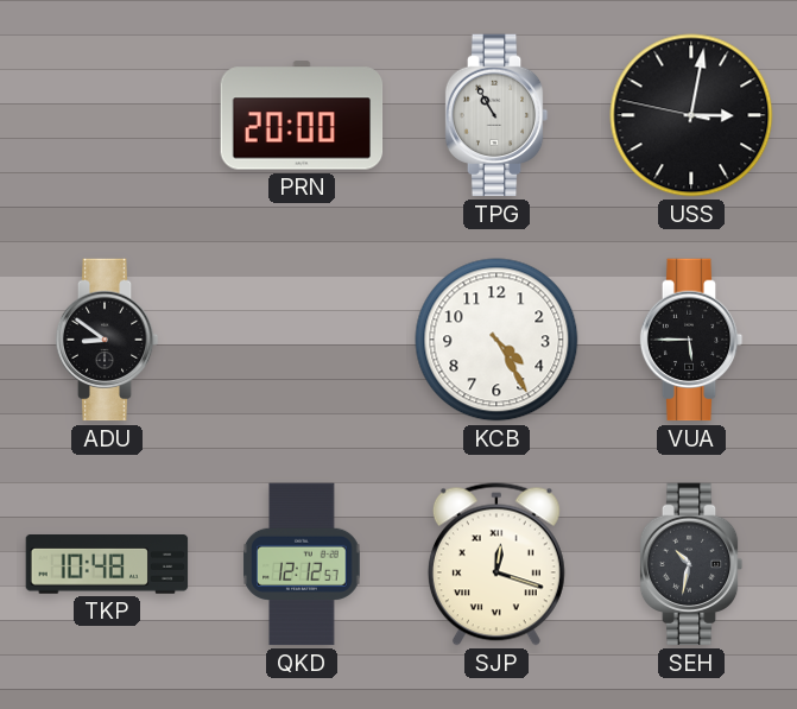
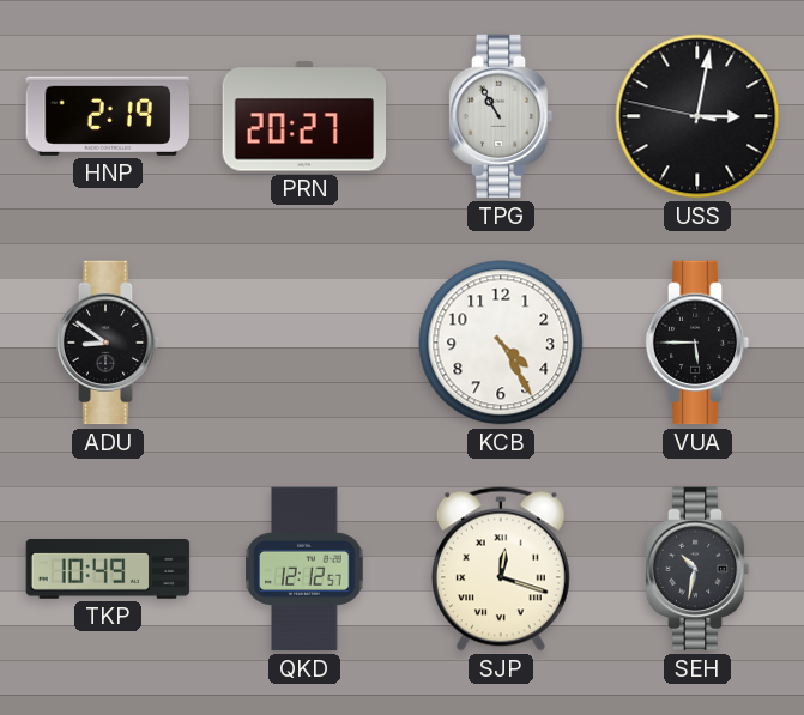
HNP: none -> 2:19 (108, 116)
PRN: 20:00 -> 20:27 (304, 116)
TKP: 10:48 -> 10:49 (108, 570)
